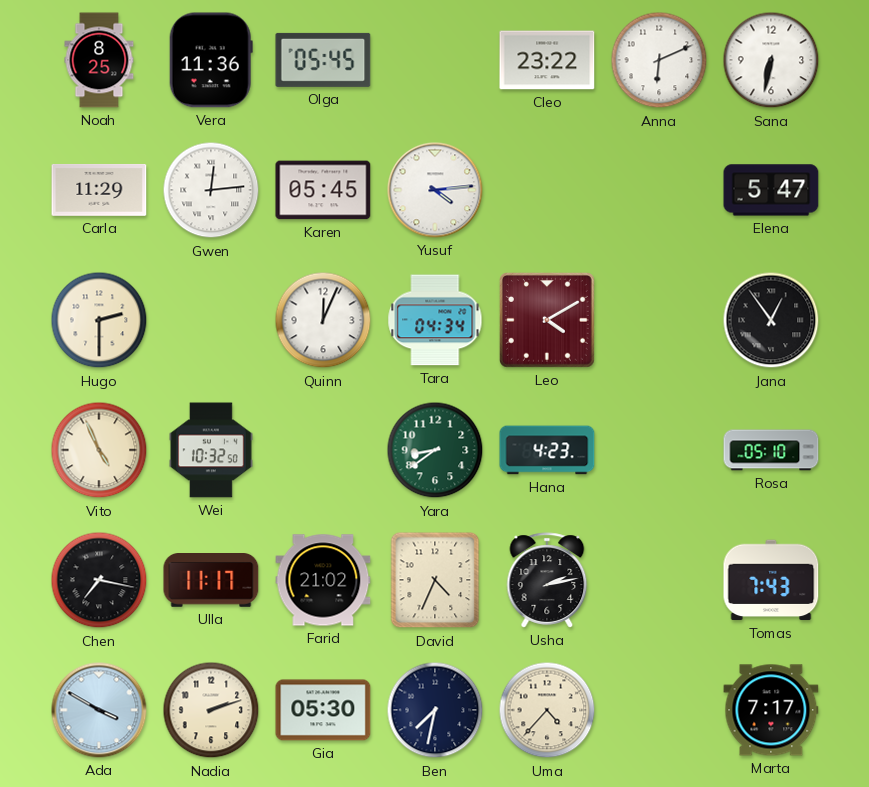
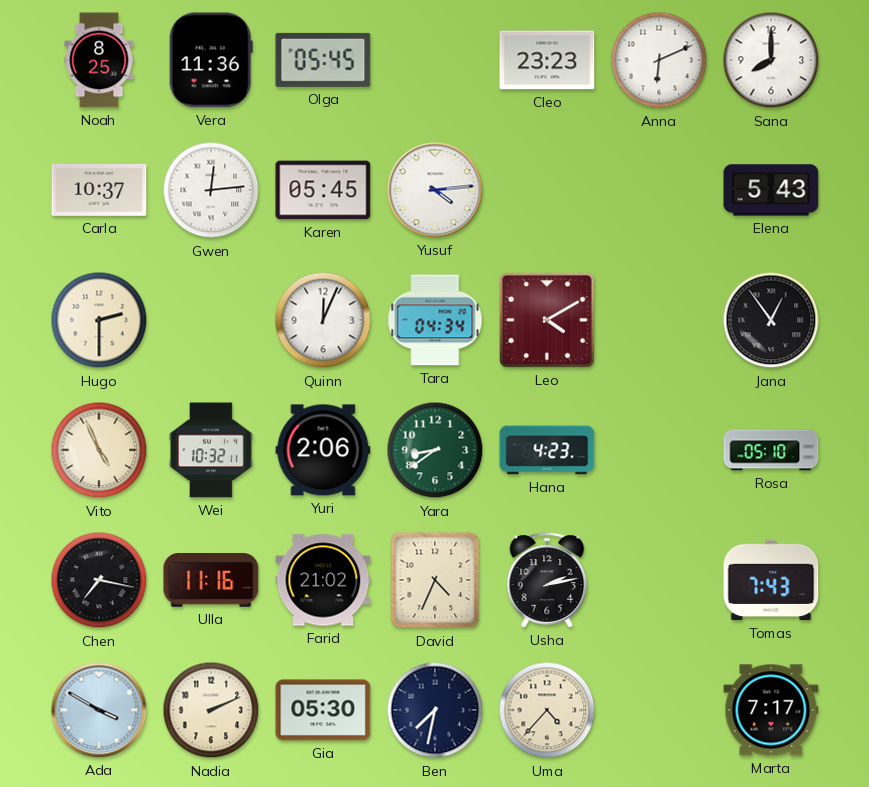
Cleo: 23:22 -> 23:23 (547, 60)
Sana: 6:32 -> 8:00 (771, 60)
Carla: 11:29 -> 10:37 (99, 190)
Elena: 5:47 -> 5:43 (771, 190)
Wei: 10:32:50 -> 10:32:11 (211, 450)
Yuri: none -> 2:06 (323, 450)
Ulla: 11:17 -> 11:16 (211, 581)
Nadia: 2:12 -> 2:11 (211, 710)
